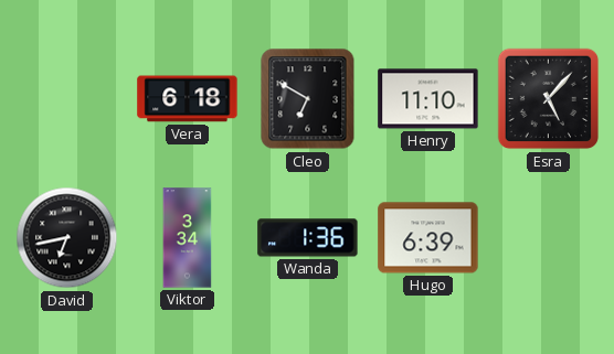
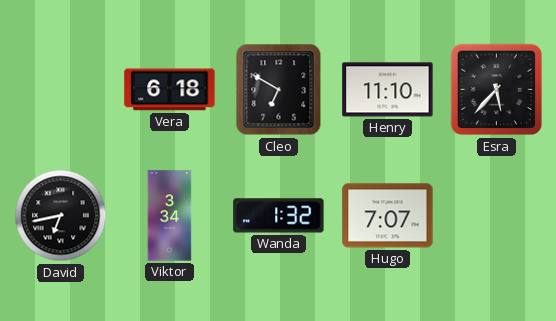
Esra: 5:07 -> 5:37 (497, 90)
Wanda: 1:36 -> 1:32 (279, 216)
Hugo: 6:39 -> 7:07 (388, 216)
